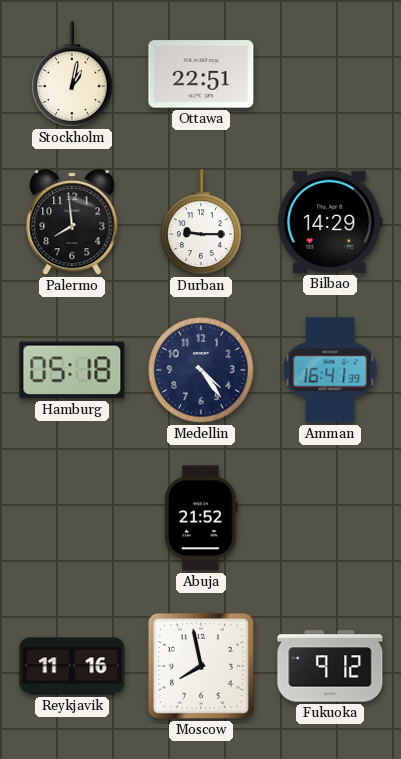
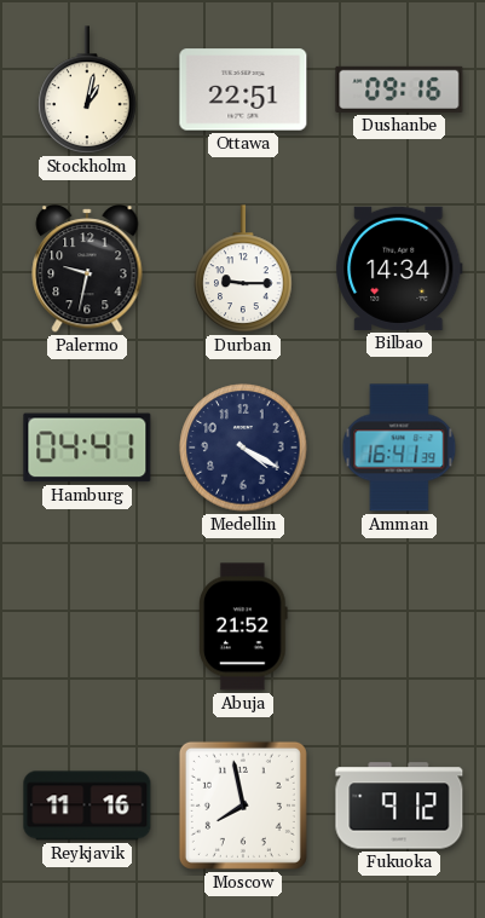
Dushanbe: none -> 09:16 (399, 90)
Palermo: 7:59 -> 9:32 (87, 269)
Bilbao: 14:29 -> 14:34 (399, 269)
Hamburg: 05:18 -> 04:41 (87, 448)
Medellin: 4:24 -> 4:20 (243, 448)
